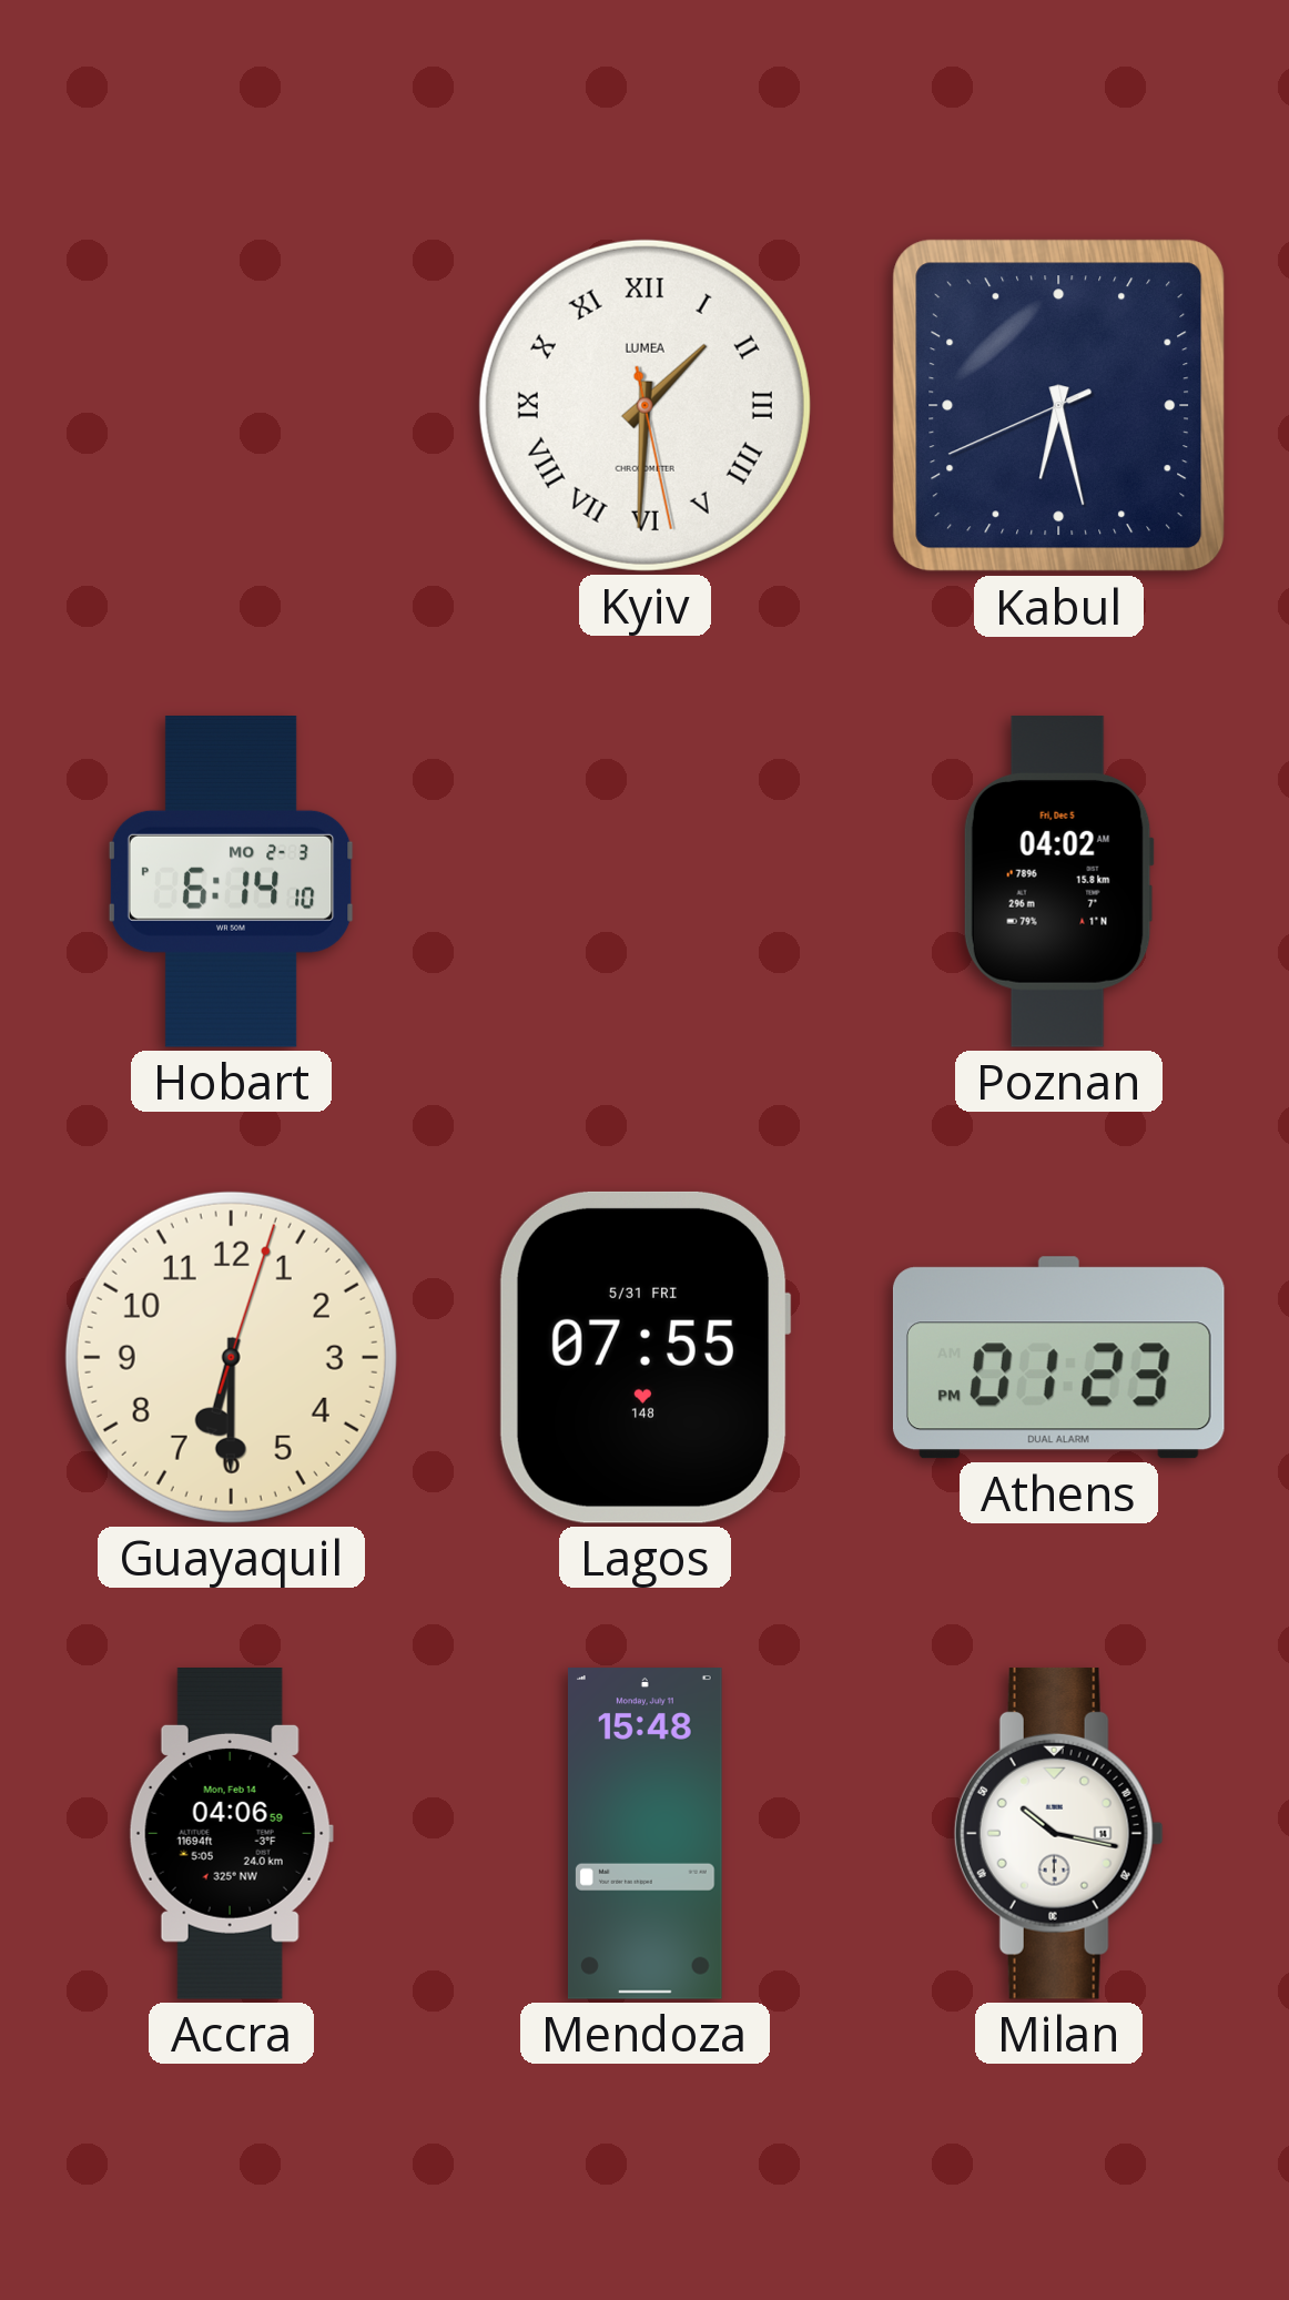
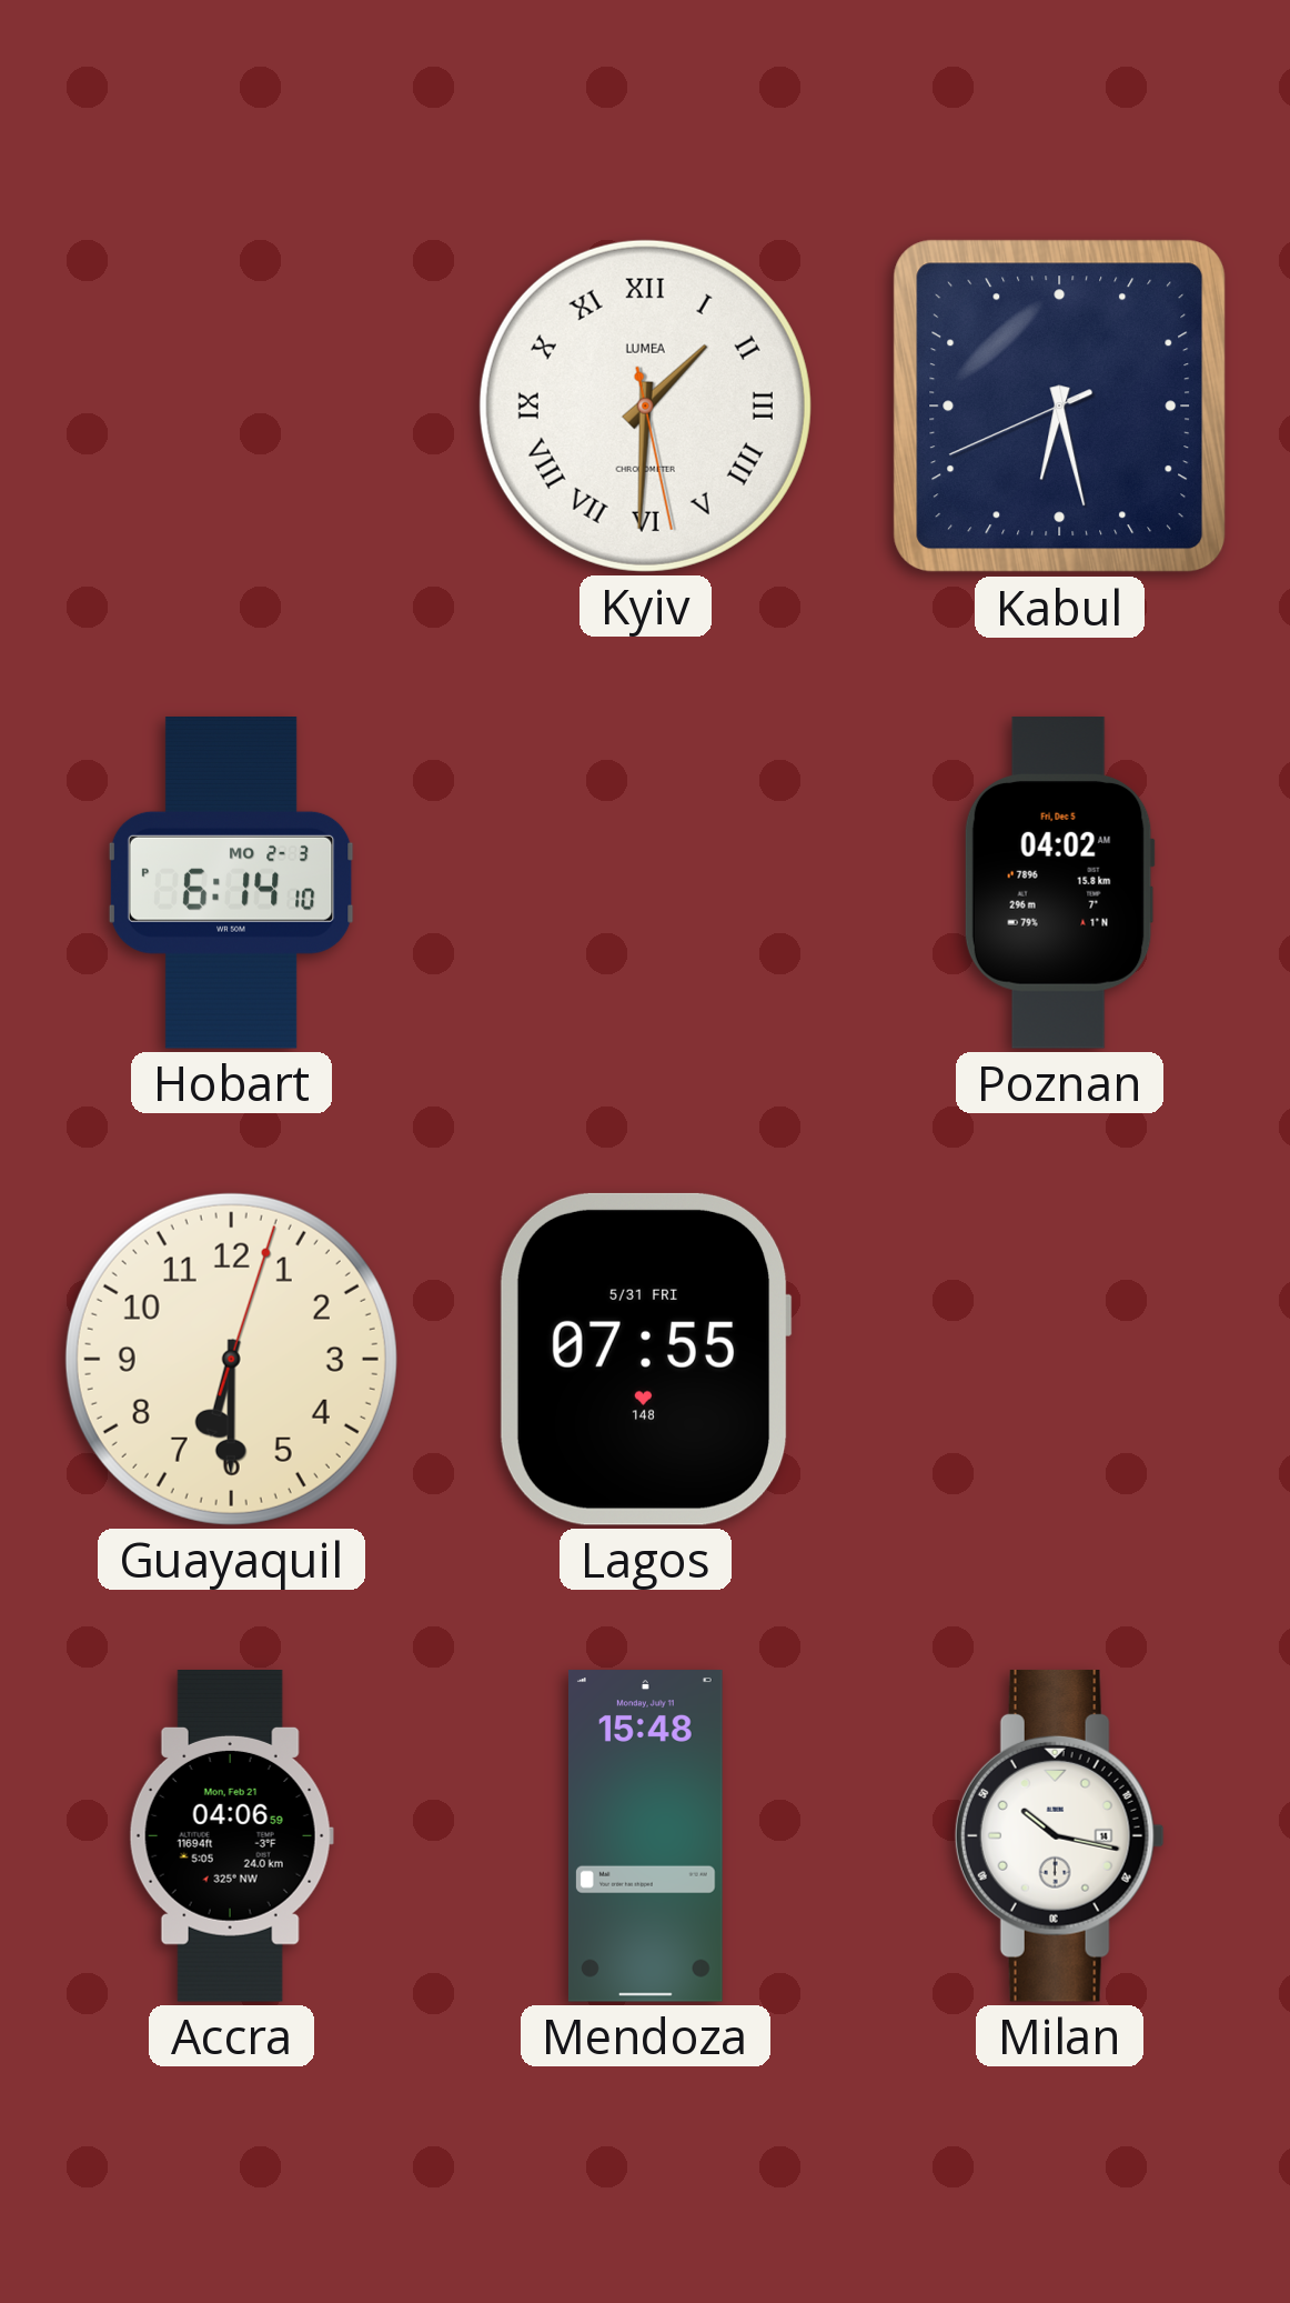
Athens: 01:23 -> none (1058, 1358)
Accra date: Mon, Feb 14 -> Mon, Feb 21 (231, 1836)
